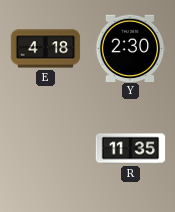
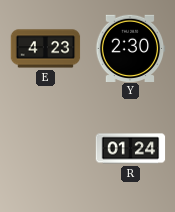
E: 4:18 -> 4:23 (46, 49)
R: 11:35 -> 01:24 (131, 149)
